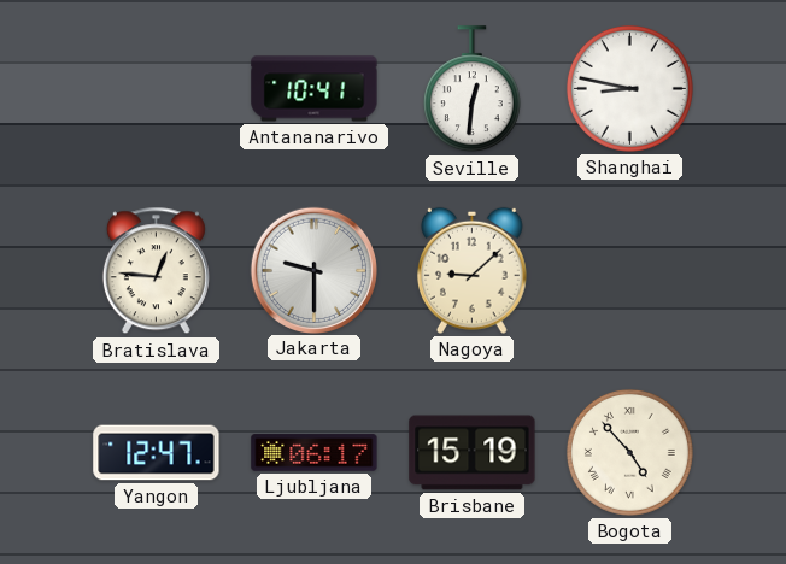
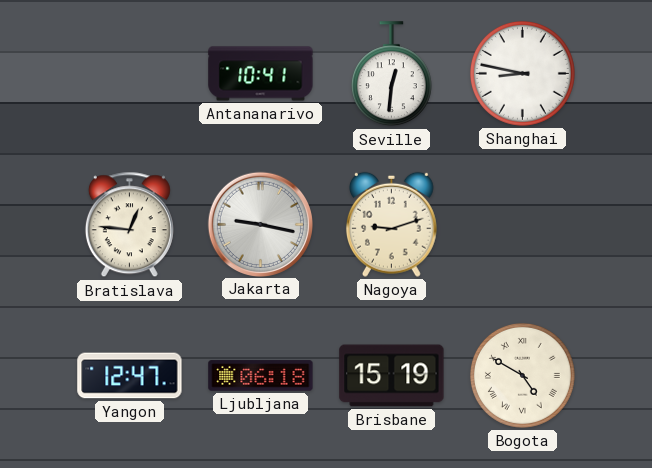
Jakarta: 9:30 -> 9:17 (260, 224)
Nagoya: 9:08 -> 9:12 (391, 224)
Ljubljana: 06:17 -> 06:18 (261, 376)
Bogota: 4:53 -> 4:50 (522, 375)
